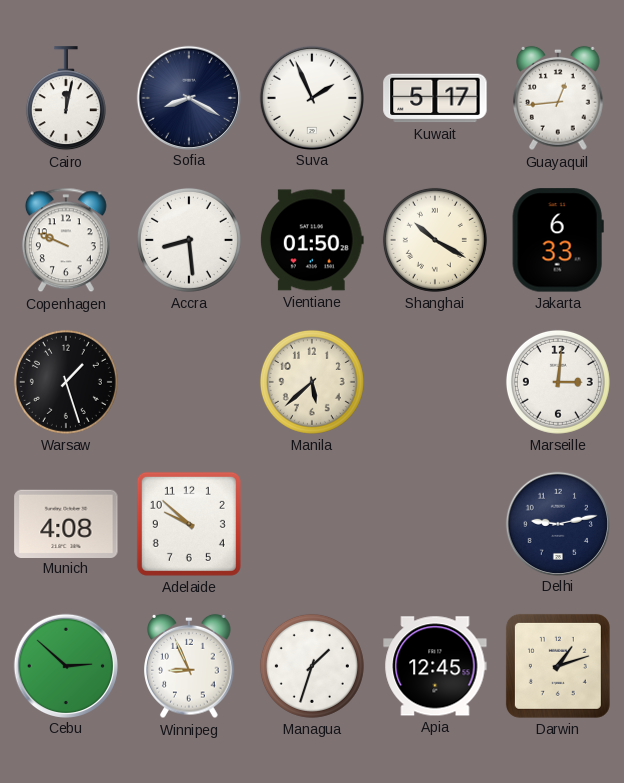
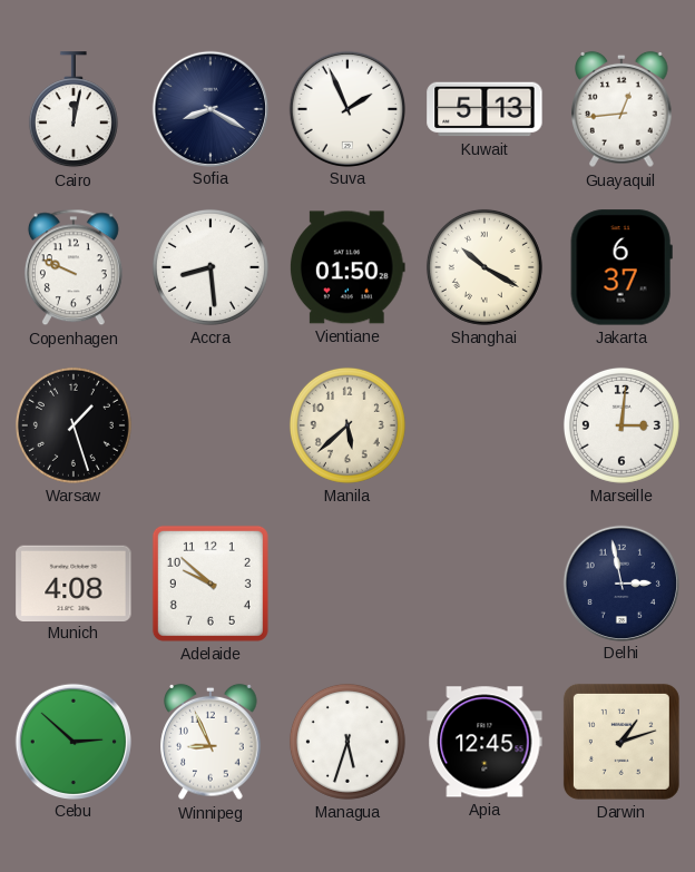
Kuwait: 5:17 -> 5:13 (484, 109)
Jakarta: 6:33 -> 6:37 (621, 267)
Delhi: 9:13 -> 2:58 (620, 582)
Managua: 1:33 -> 5:33 (347, 742)
